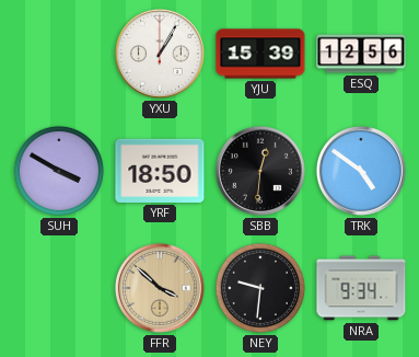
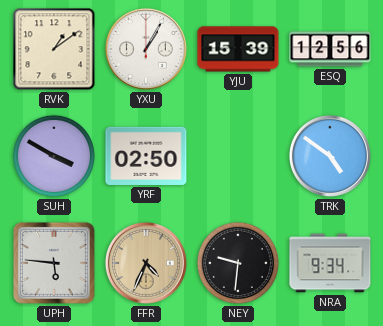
RVK: none -> 1:09 (54, 49)
YRF: 18:50 -> 02:50 (146, 156)
SBB: 12:31 -> none (260, 171)
UPH: none -> 5:46 (54, 263)
FFR: 3:52 -> 4:34 (146, 263)
